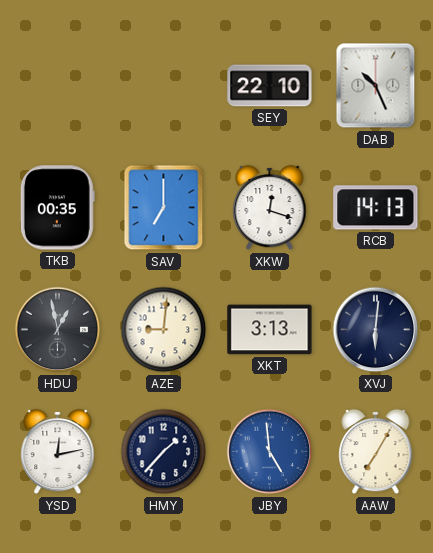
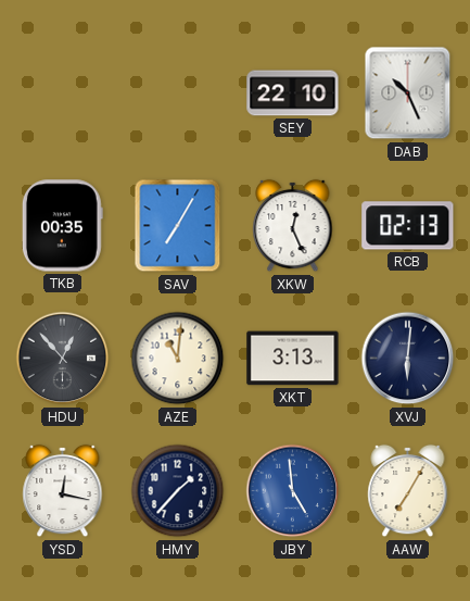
SAV: 7:00 -> 7:05 (178, 226)
XKW: 12:18 -> 12:26 (293, 226)
RCB: 14:13 -> 02:13 (408, 226)
HDU: 12:58 -> 12:53 (63, 359)
AZE: 9:01 -> 11:01 (178, 359)
YSD: 12:13 -> 12:17 (63, 491)
